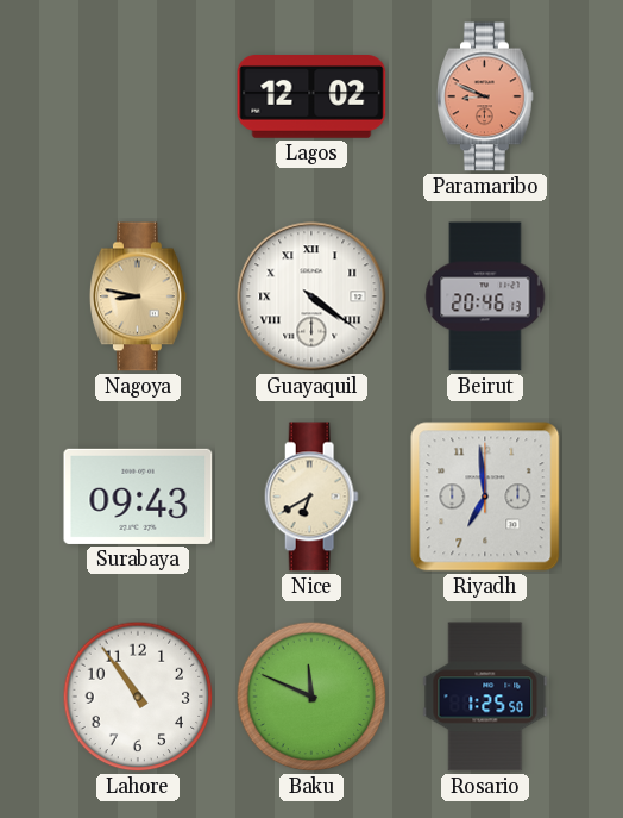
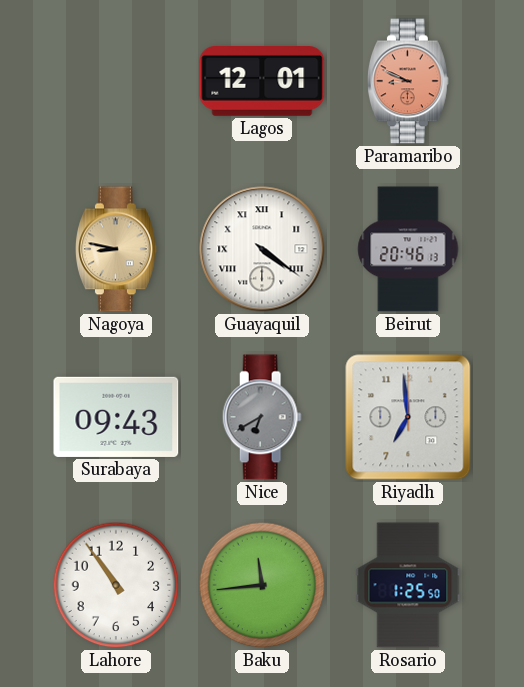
Lagos: 12:02 -> 12:01 (262, 82)
Nice dial: cream -> grey (262, 417)
Baku: 11:49 -> 11:44 (262, 585)
